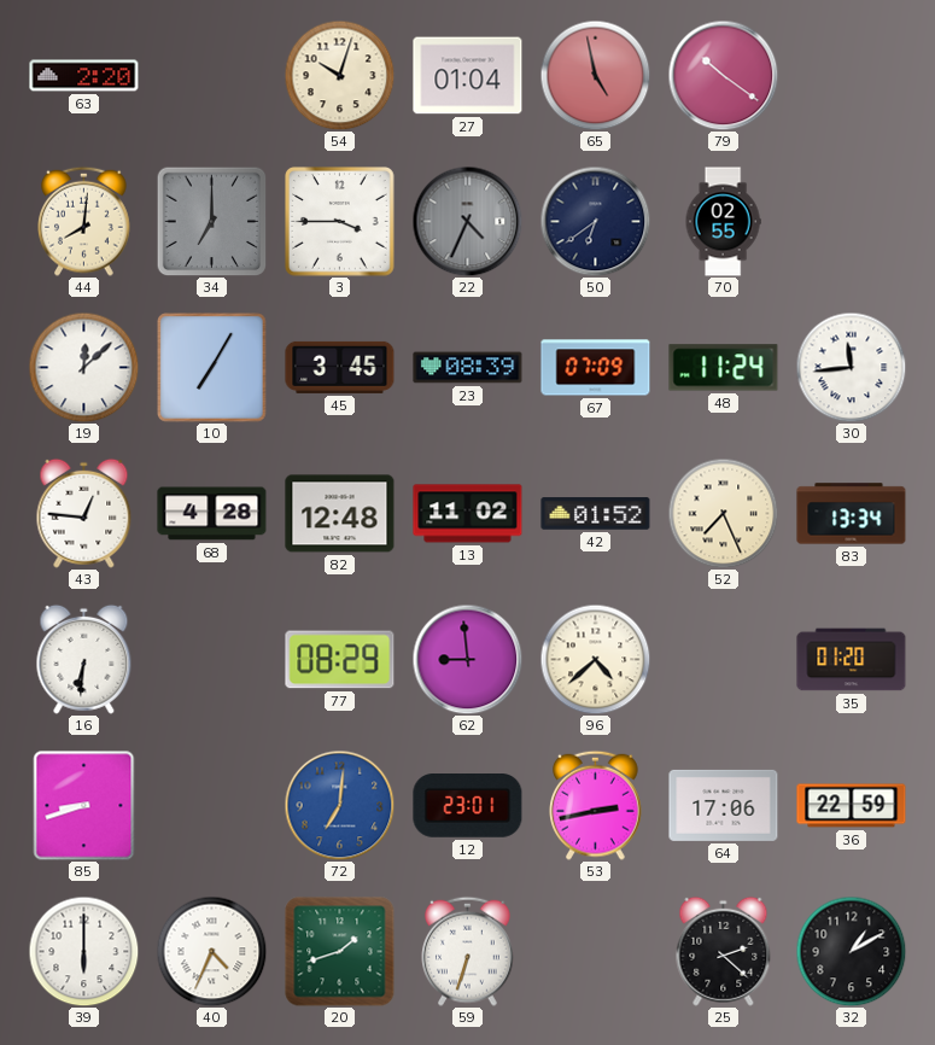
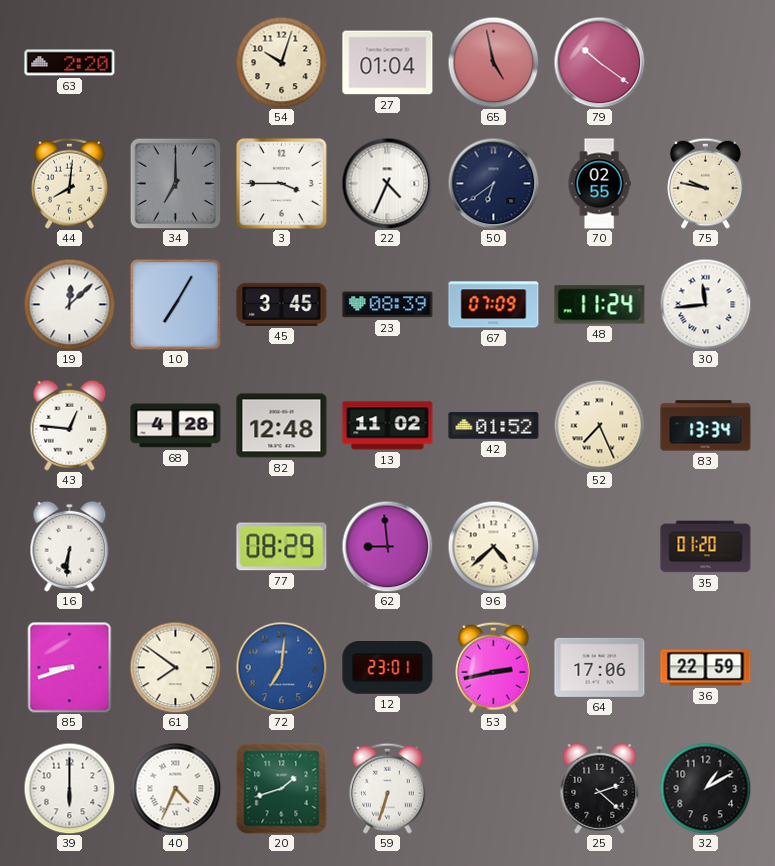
22 dial: grey -> white (387, 183)
75: none -> 9:47 (706, 183)
61: none -> 7:51 (175, 667)
